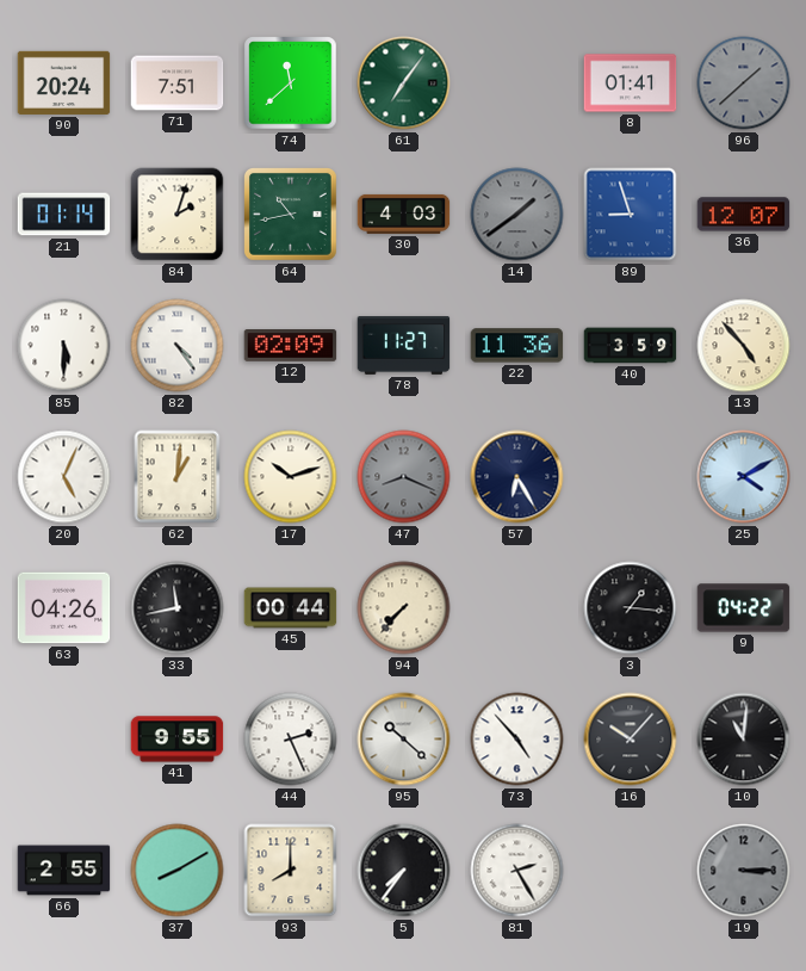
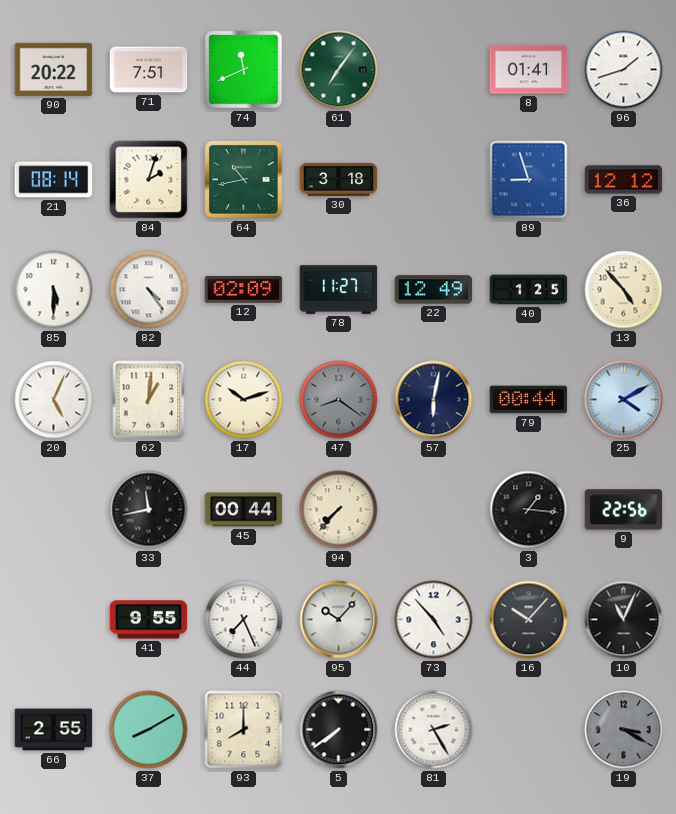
90: 20:24 -> 20:22 (54, 69)
74: 11:38 -> 11:41 (244, 70)
96: 1:38 -> 1:42 (624, 70)
96 dial: grey -> white (624, 70)
21: 01:14 -> 08:14 (54, 180)
30: 4:03 -> 3:18 (339, 179)
14: 1:39 -> none (517, 215)
36: 12:07 -> 12:12 (624, 180)
22: 11:36 -> 12:49 (434, 290)
40: 3:59 -> 1:25 (529, 290)
47: 8:19 -> 8:21 (339, 400)
57: 6:25 -> 6:02 (434, 400)
79: none -> 00:44 (529, 400)
63: 04:26 -> none (64, 608)
9: 04:22 -> 22:56 (624, 510)
44: 2:26 -> 7:26 (244, 620)
95: 10:22 -> 10:07 (339, 620)
10: 11:01 -> 11:04 (624, 620)
5: 7:36 -> 7:39 (339, 730)
19: 3:15 -> 3:20 (624, 730)
